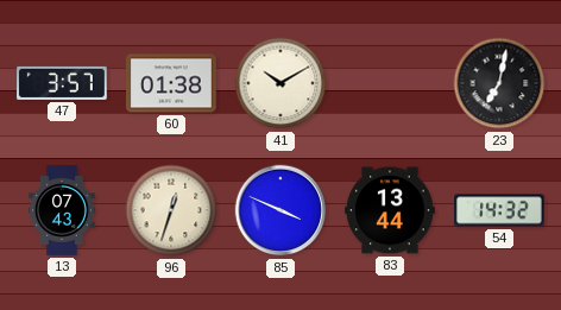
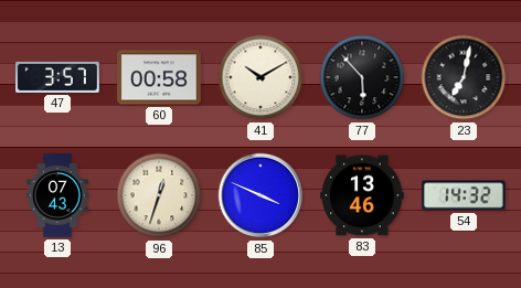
60: 01:38 -> 00:58 (160, 77)
77: none -> 5:53 (362, 77)
83: 13:44 -> 13:46 (363, 195)
